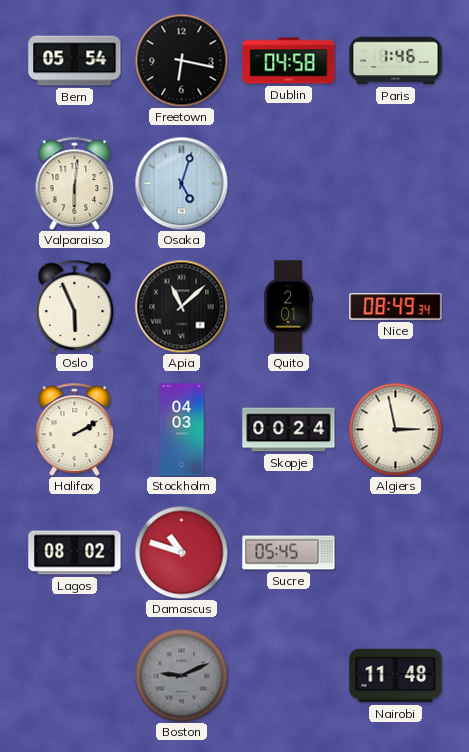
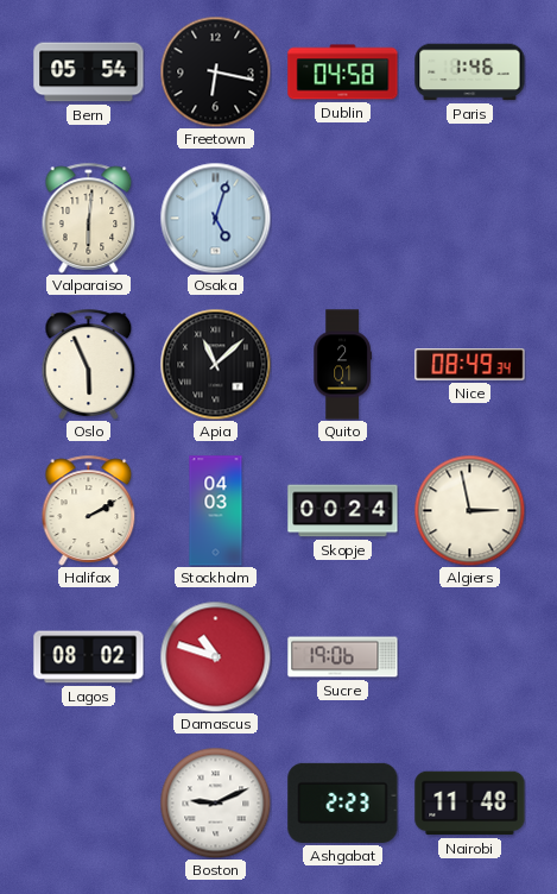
Sucre: 05:45 -> 19:06 (343, 657)
Boston dial: grey -> white (215, 802)
Ashgabat: none -> 2:23 (343, 802)
